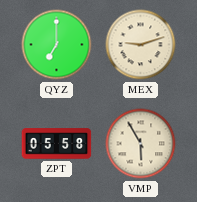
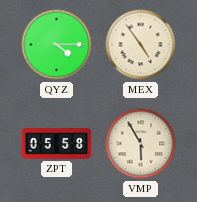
QYZ: 7:00 -> 4:15 (57, 45)
MEX: 9:12 -> 4:54 (141, 45)
